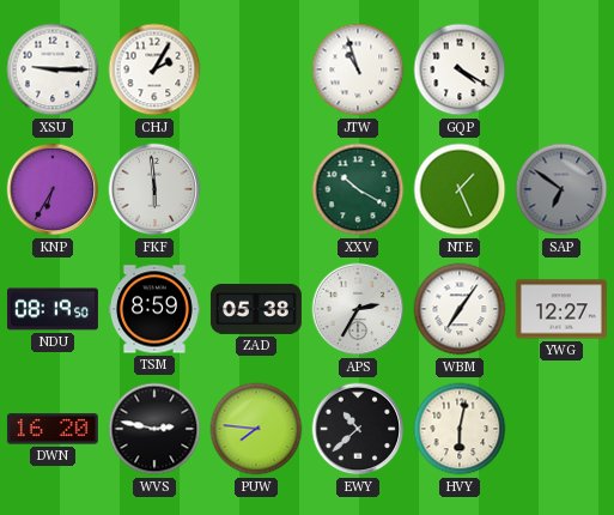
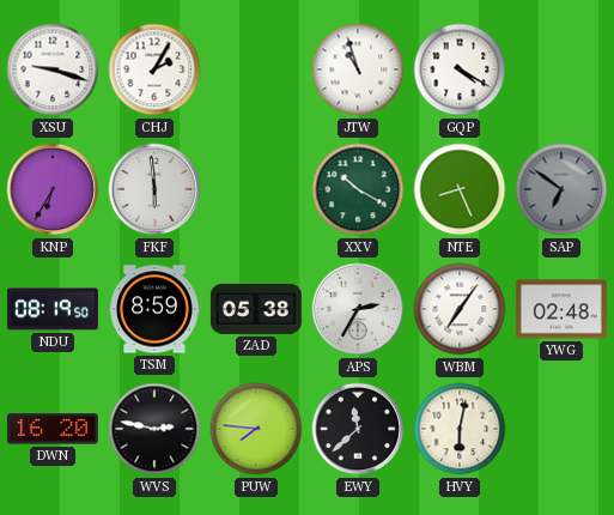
XSU: 9:15 -> 9:18 (53, 69)
NTE: 1:26 -> 8:26 (460, 189)
YWG: 12:27 -> 02:48 (561, 309)
EWY: 10:38 -> 11:38 (358, 429)
